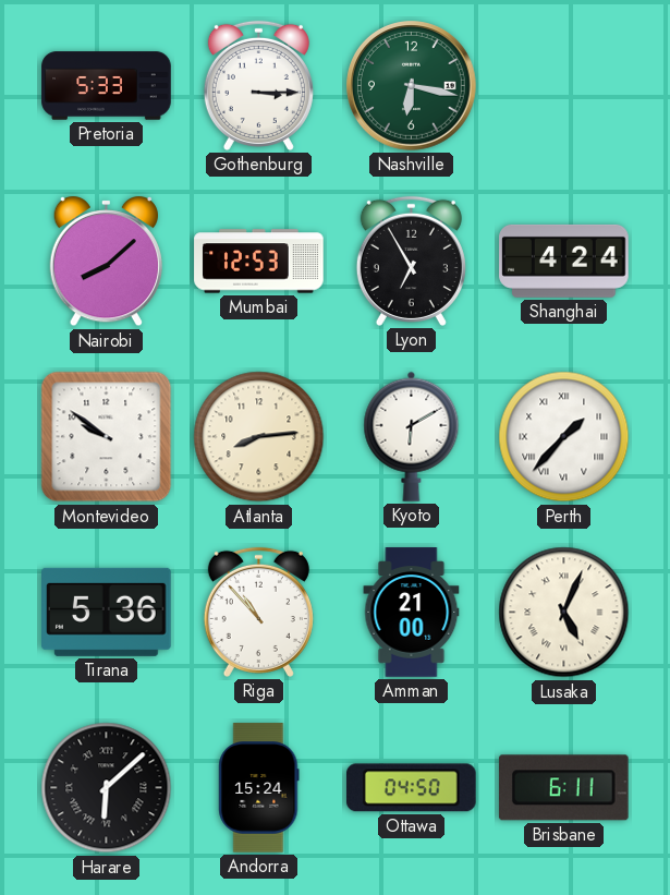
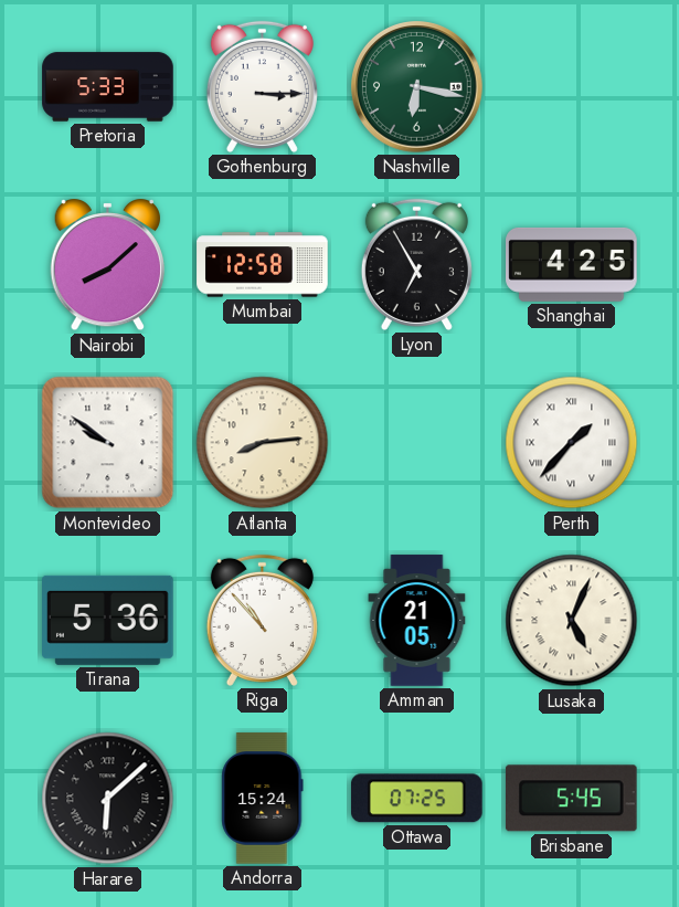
Mumbai: 12:53 -> 12:58 (263, 265)
Shanghai: 4:24 -> 4:25 (572, 264)
Kyoto: 6:10 -> none (412, 436)
Amman: 21:00 -> 21:05 (417, 621)
Ottawa: 04:50 -> 07:25 (416, 799)
Brisbane: 6:11 -> 5:45 (571, 799)
